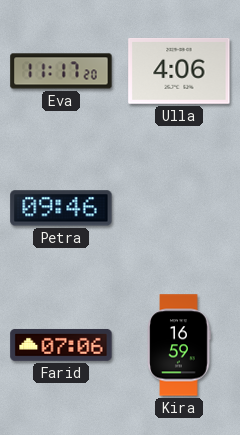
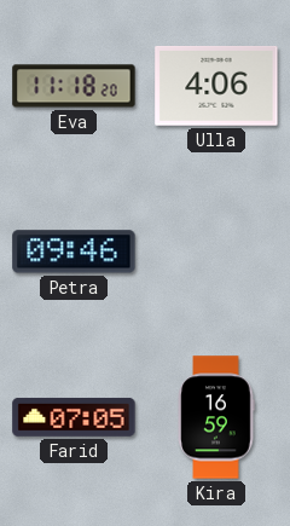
Eva: 11:17 -> 11:18 (74, 86)
Farid: 07:06 -> 07:05 (74, 417)
